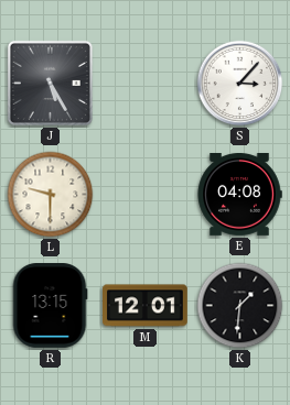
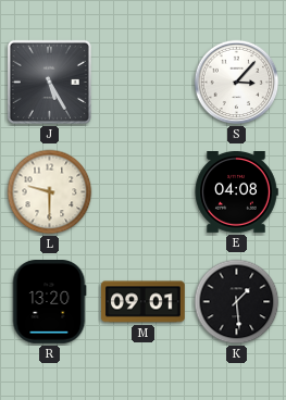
R: 13:15 -> 13:20 (49, 302)
M: 12:01 -> 09:01 (144, 302)
K: 1:31 -> 1:29 (237, 302)
